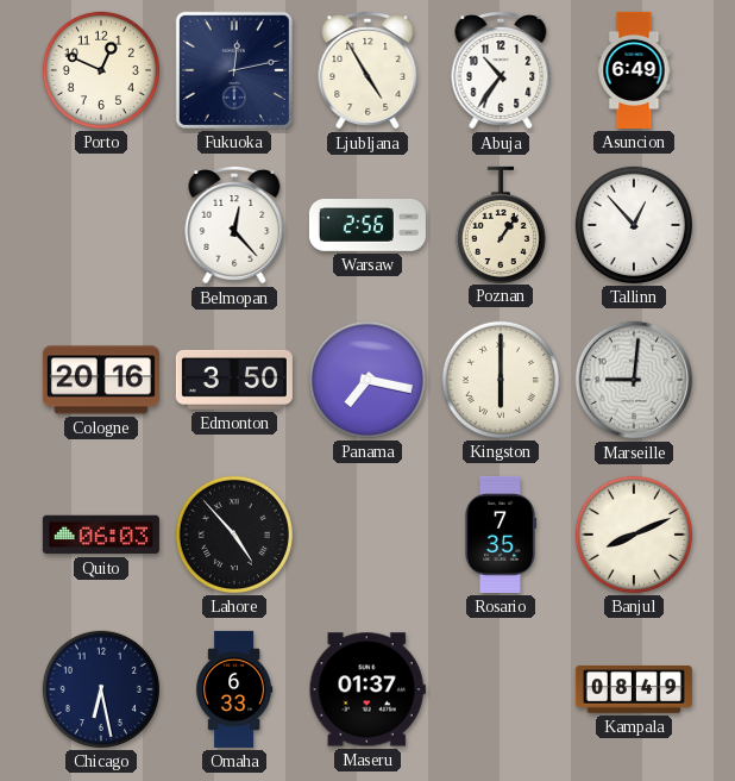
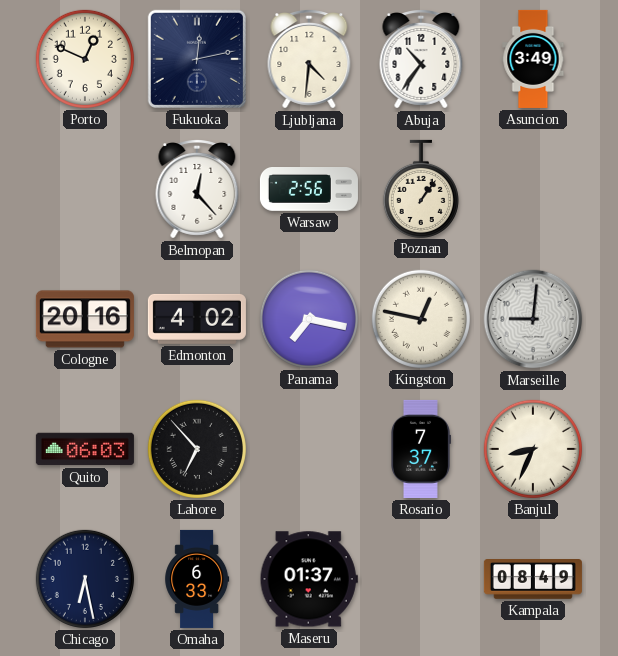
Ljubljana: 4:55 -> 4:31 (309, 60)
Asuncion: 6:49 -> 3:49 (533, 59)
Tallinn: 12:53 -> none (634, 225)
Edmonton: 3:50 -> 4:02 (197, 319)
Kingston: 6:00 -> 12:47 (421, 319)
Lahore: 4:53 -> 6:53 (197, 449)
Rosario: 7:35 -> 7:37 (420, 449)
Banjul: 8:11 -> 8:34 (533, 449)
